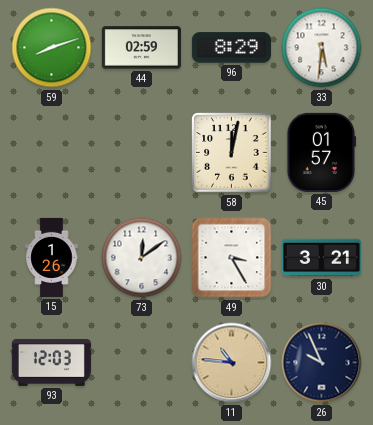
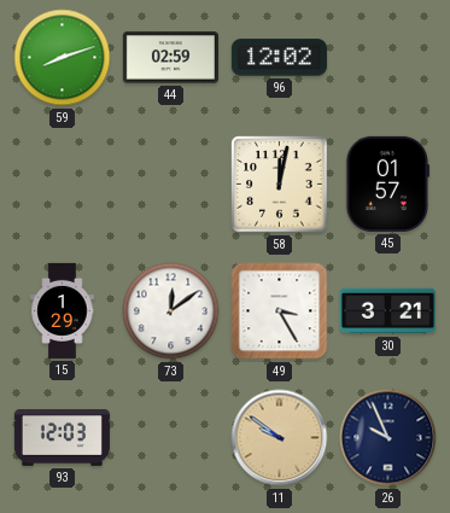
96: 8:29 -> 12:02 (279, 58)
33: 5:31 -> none (322, 48)
15: 1:26 -> 1:29 (63, 310)
11: 10:46 -> 9:51 (280, 438)
